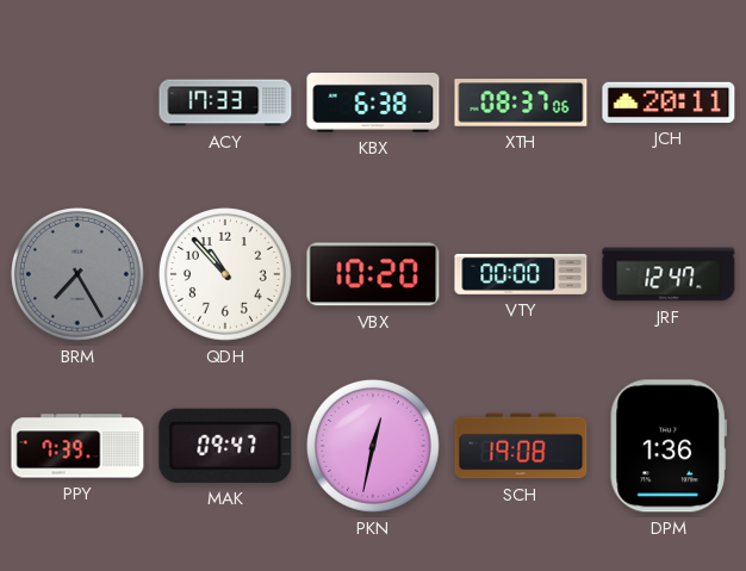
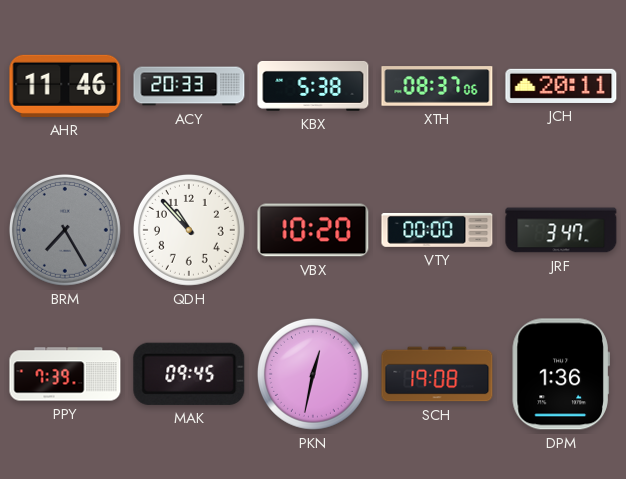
AHR: none -> 11:46 (65, 86)
ACY: 17:33 -> 20:33 (189, 86)
KBX: 6:38 -> 5:38 (313, 86)
JRF: 12:47 -> 3:47 (561, 230)
MAK: 09:47 -> 09:45 (189, 374)
